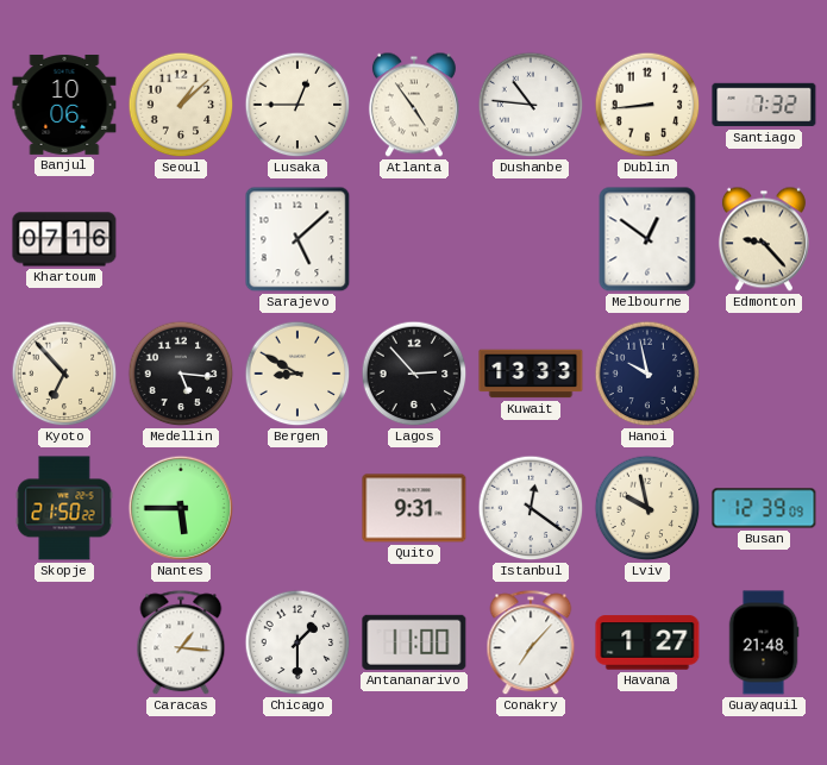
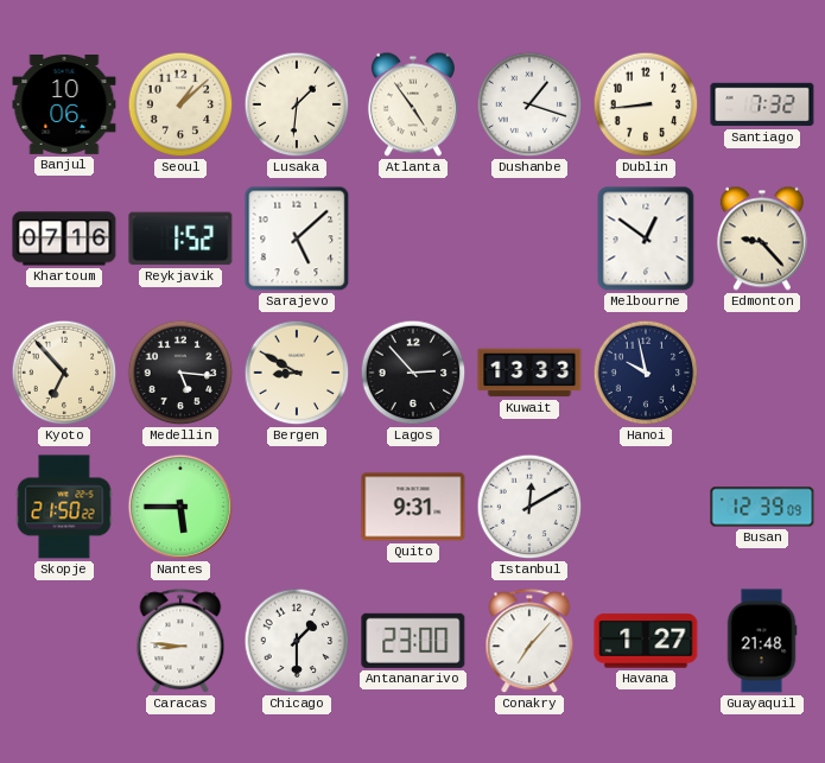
Lusaka: 12:45 -> 1:31 (297, 104)
Dushanbe: 10:46 -> 1:18 (529, 104)
Reykjavik: none -> 1:52 (180, 239)
Istanbul: 12:21 -> 12:10 (529, 507)
Lviv: 9:58 -> none (647, 508)
Caracas: 1:16 -> 8:46 (180, 642)
Antananarivo: 11:00 -> 23:00 (413, 641)
